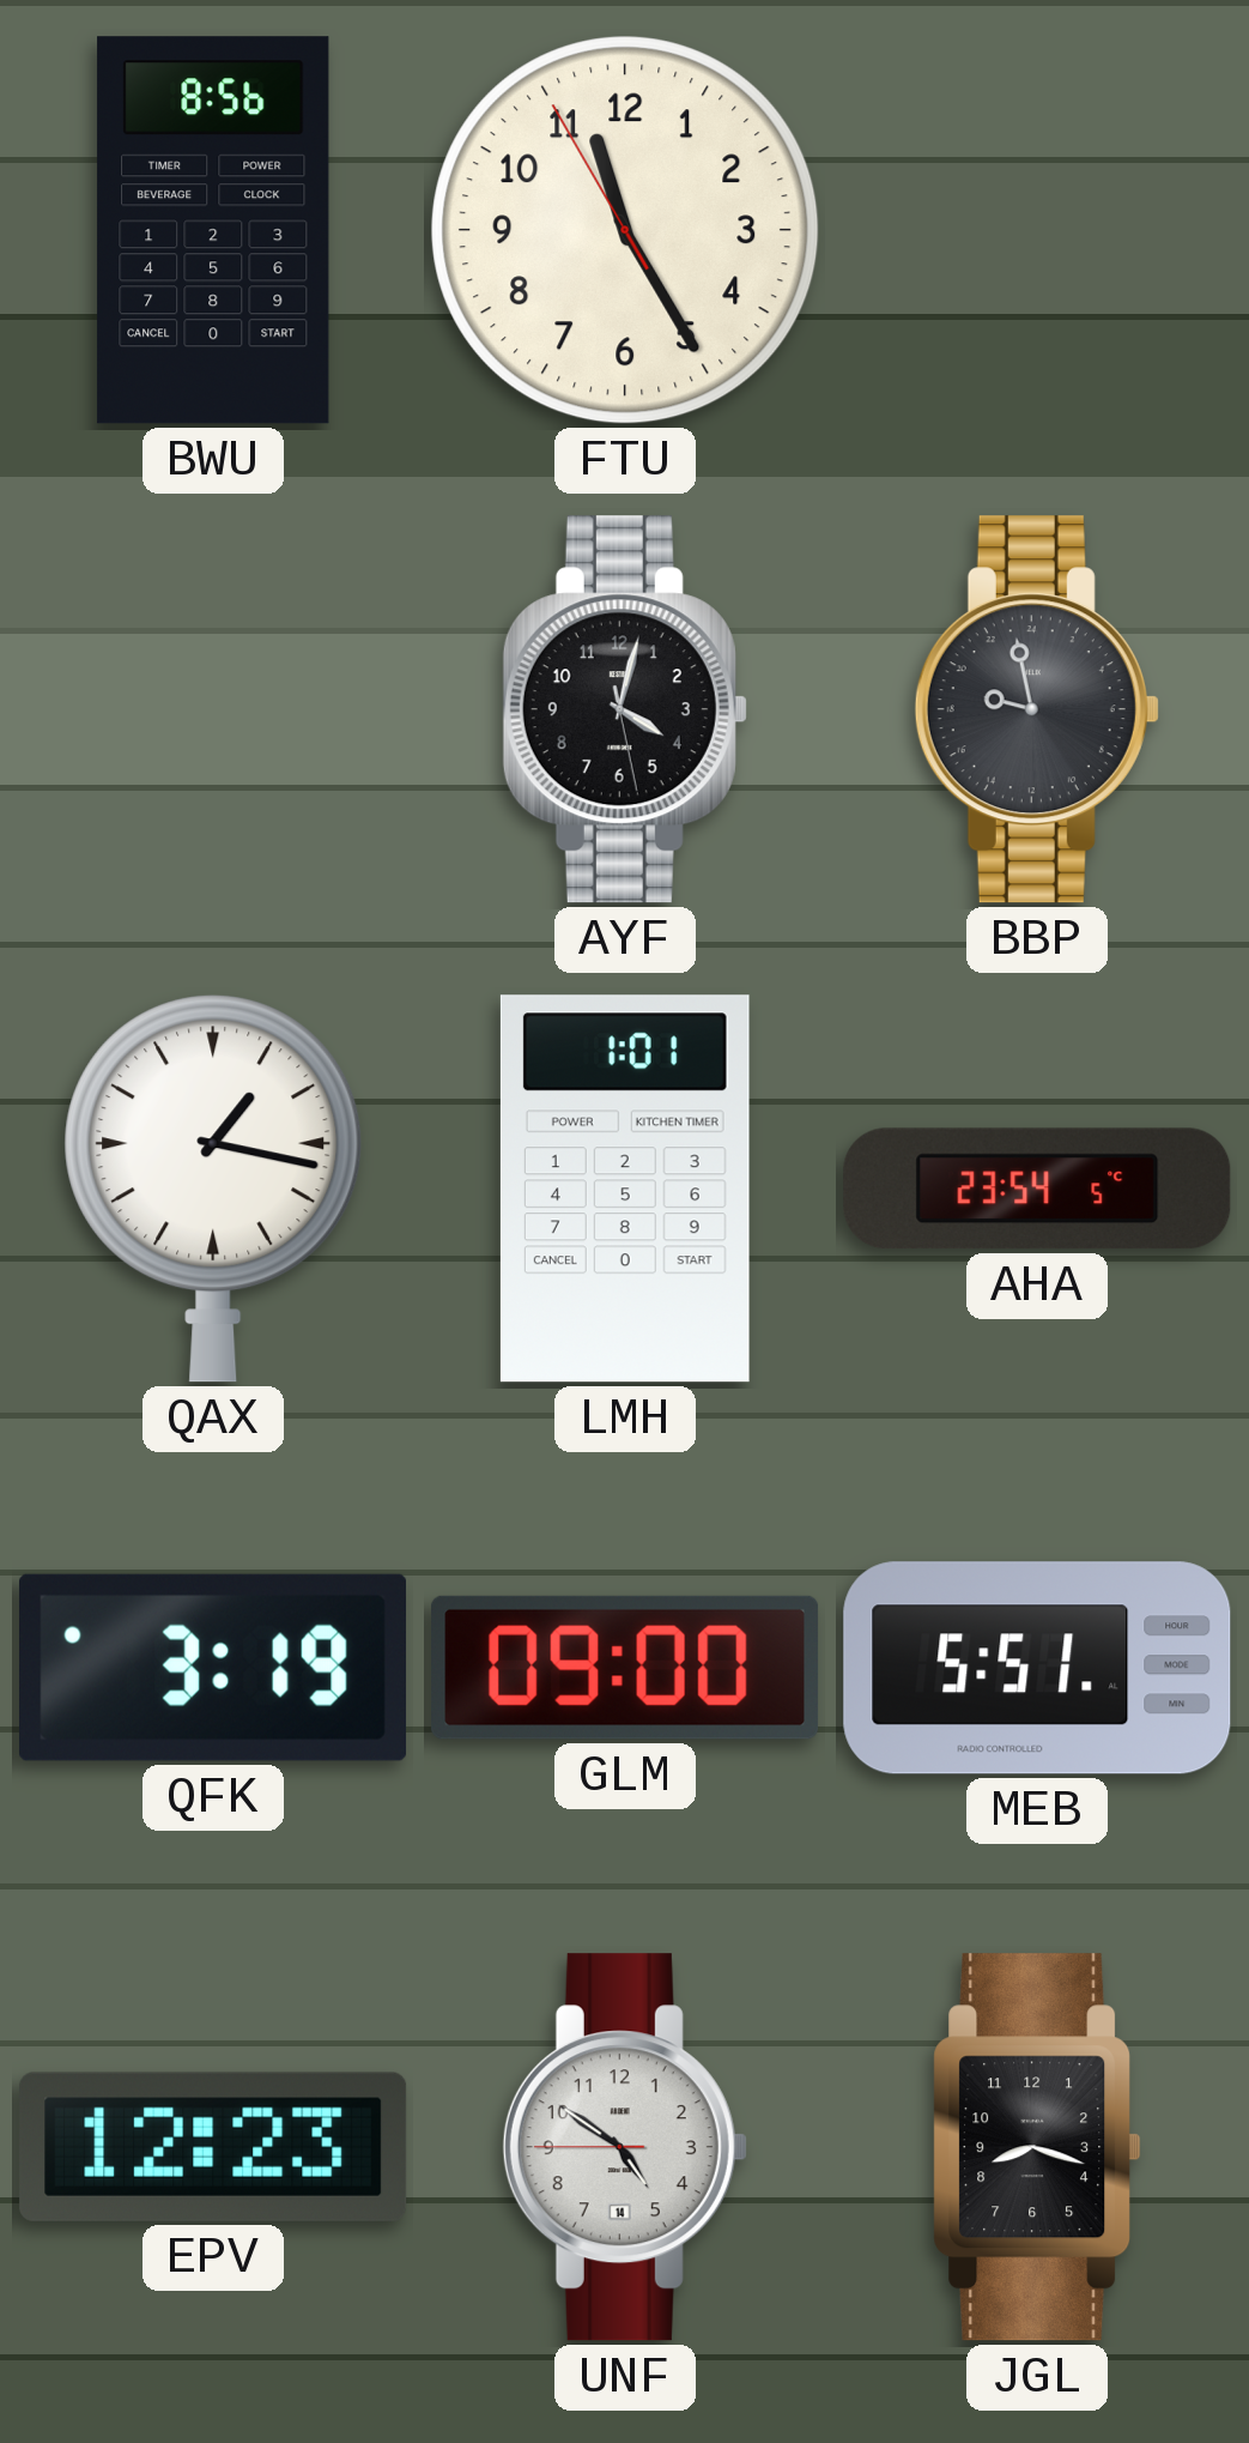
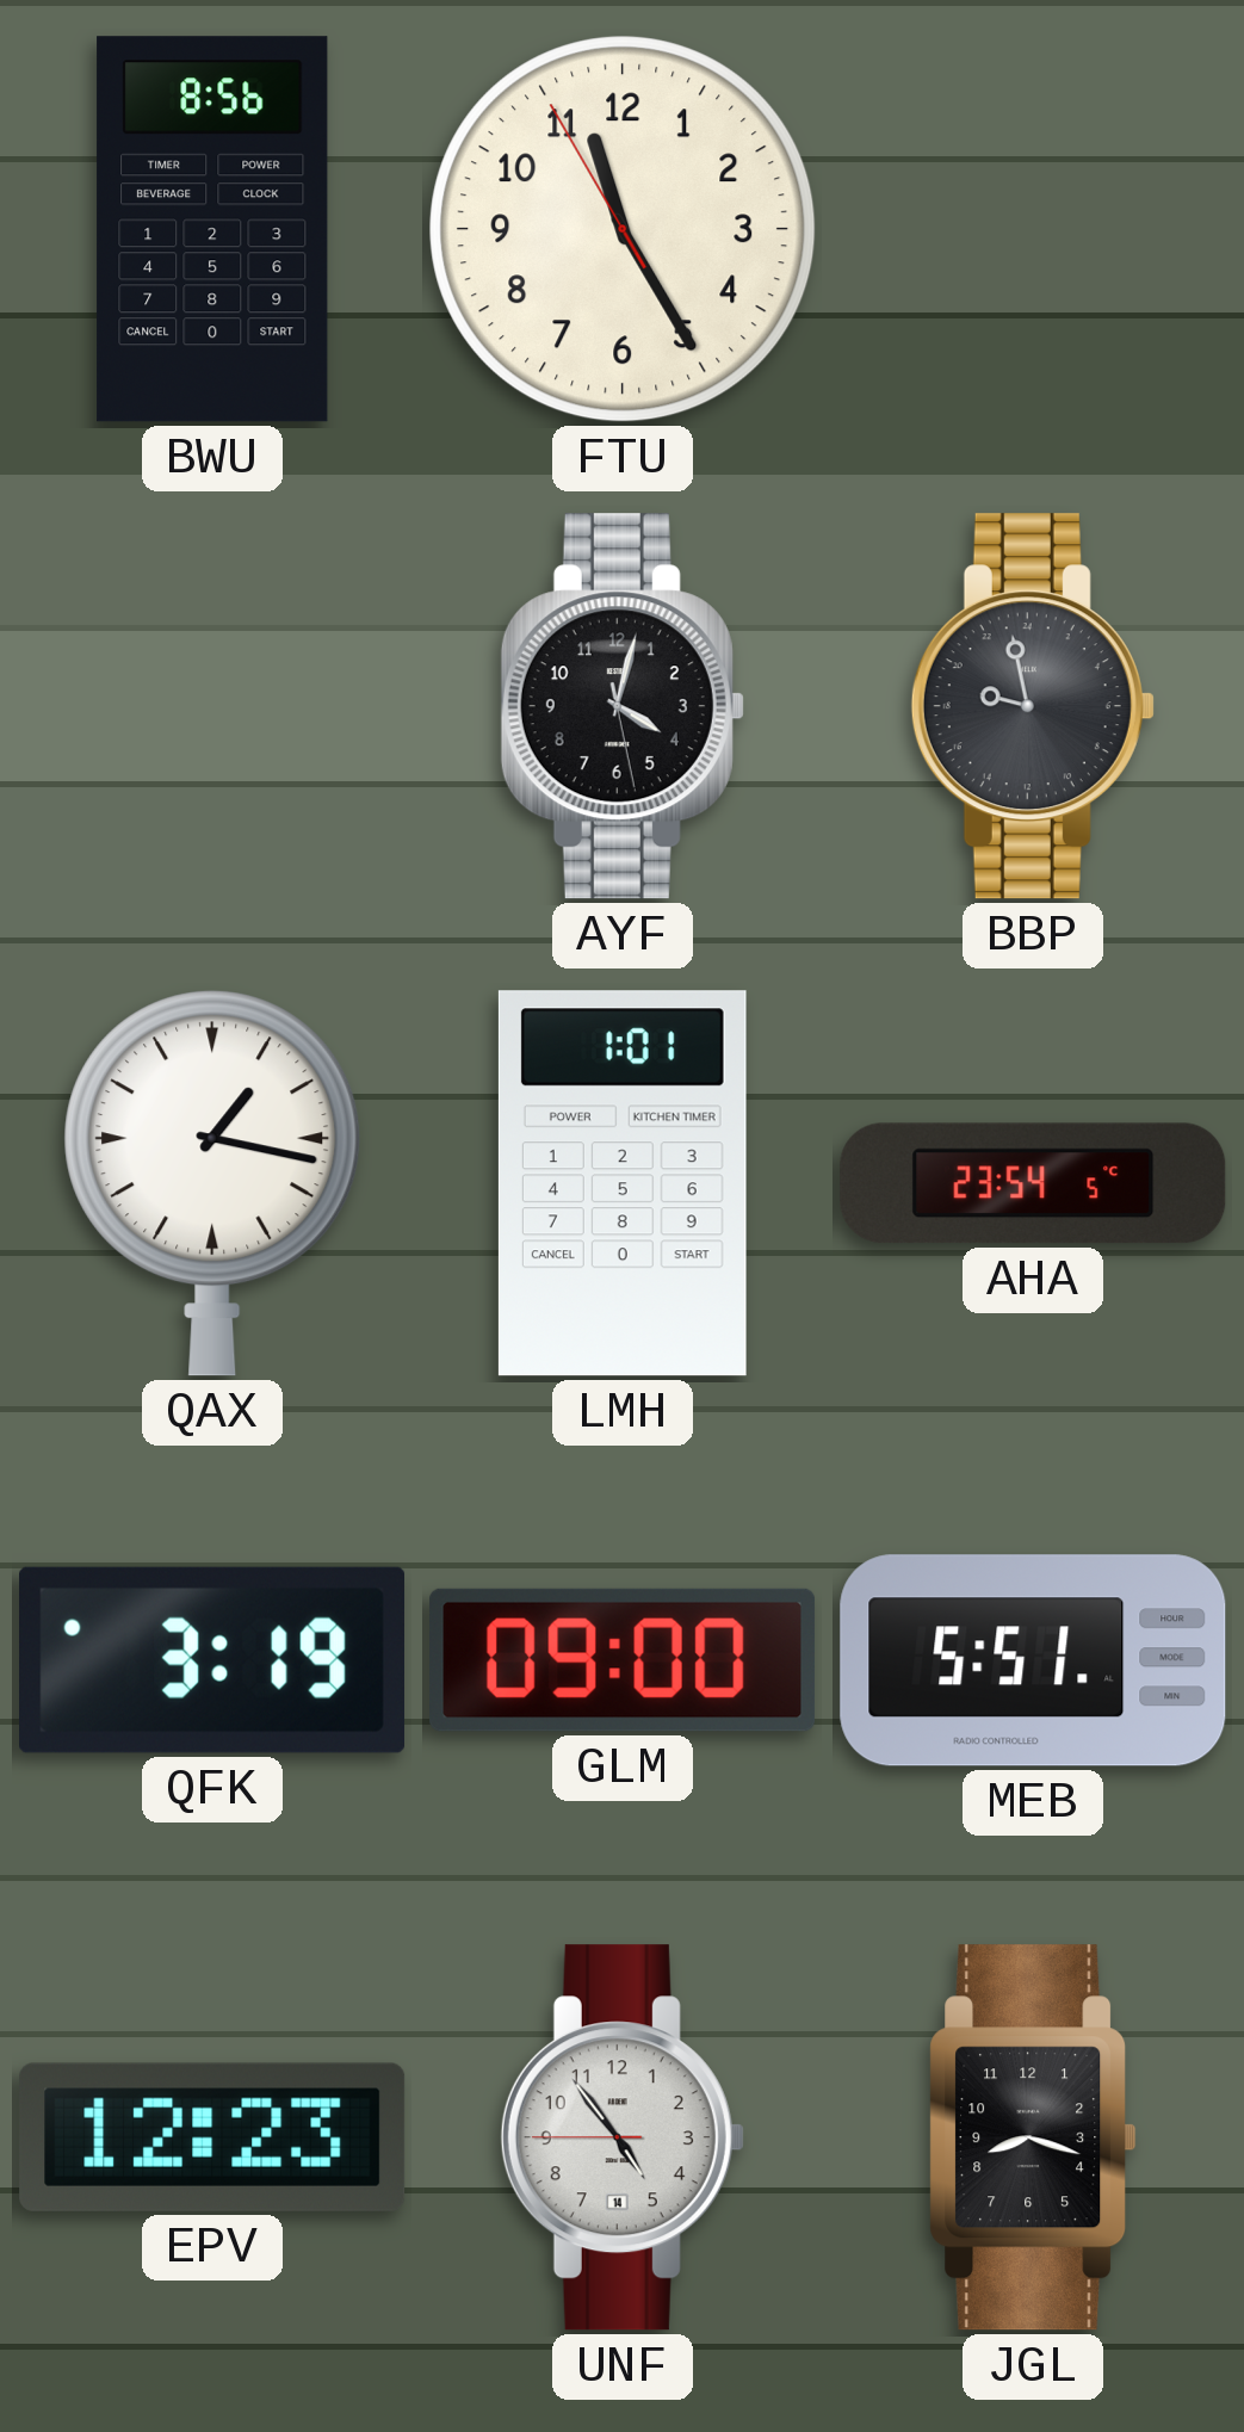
UNF: 4:50 -> 4:53 (623, 2137)
